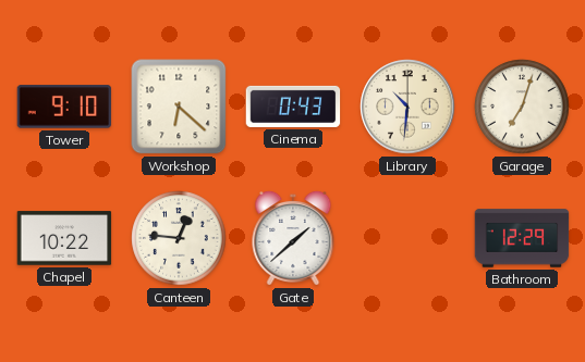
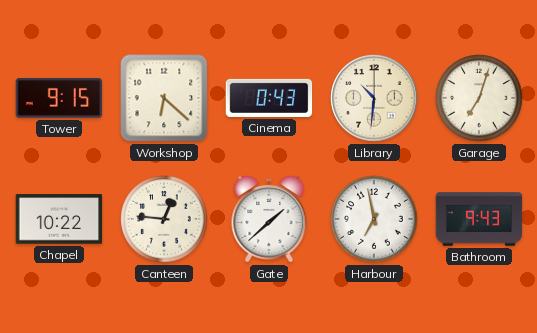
Tower: 9:10 -> 9:15 (59, 98)
Harbour: none -> 6:58 (374, 219)
Bathroom: 12:29 -> 9:43 (479, 219)
